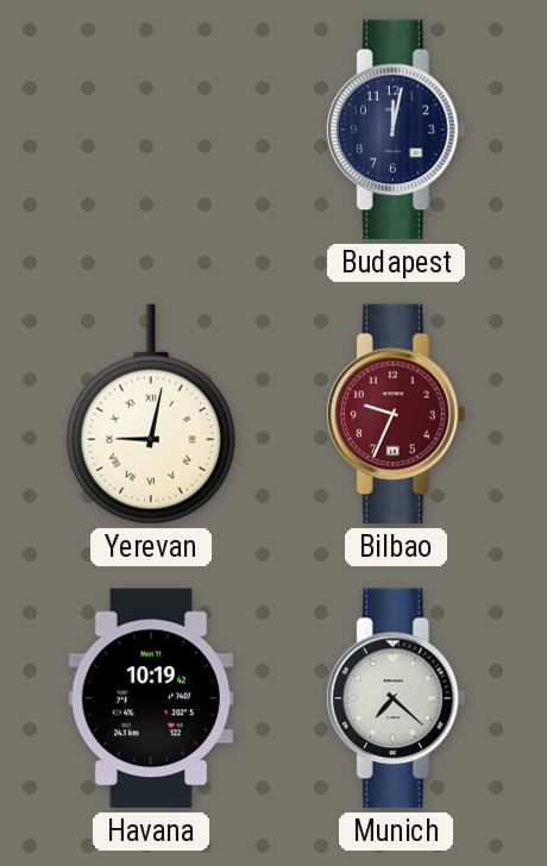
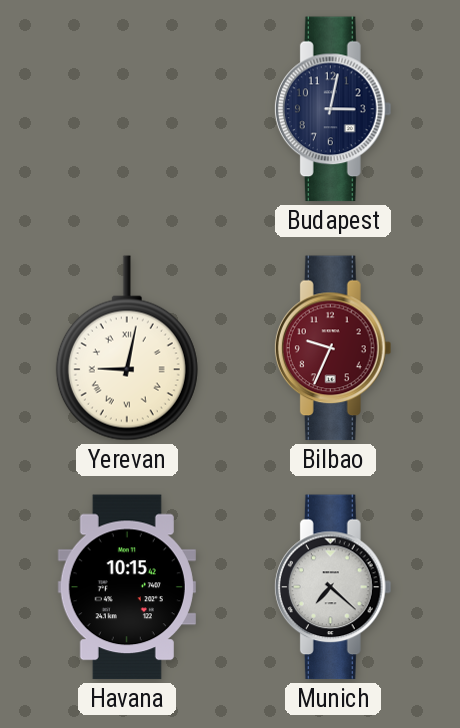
Budapest: 12:02 -> 3:02 (333, 109)
Havana: 10:19 -> 10:15 (127, 587)
